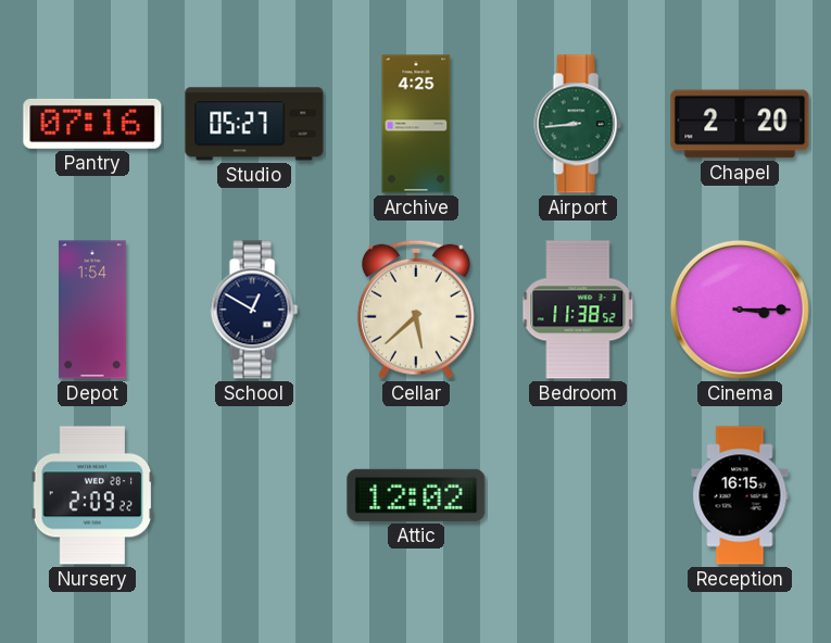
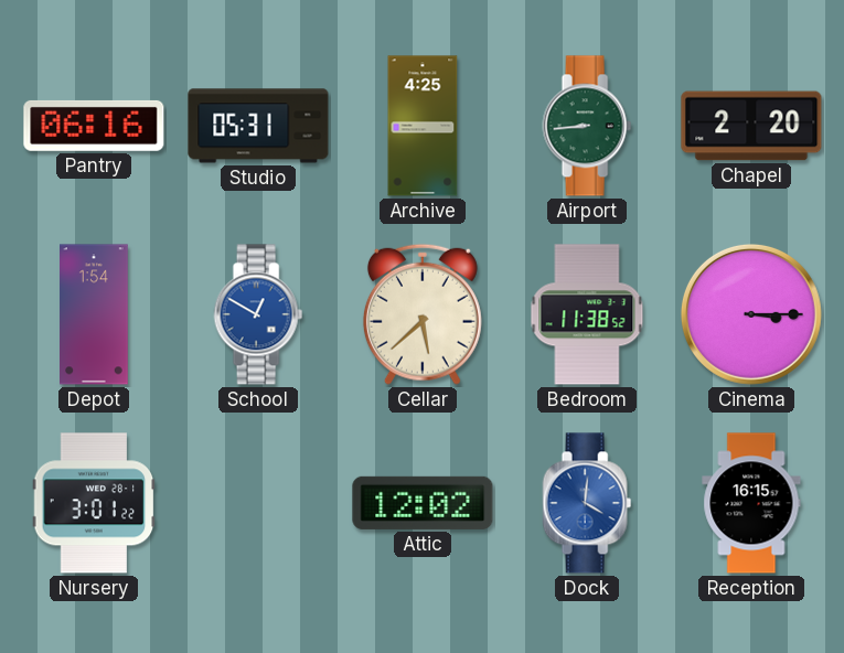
Pantry: 07:16 -> 06:16 (94, 126)
Studio: 05:27 -> 05:31 (258, 126)
School dial: navy -> blue (258, 314)
Nursery: 2:09 -> 3:01 (94, 503)
Dock: none -> 4:01 (587, 503)
